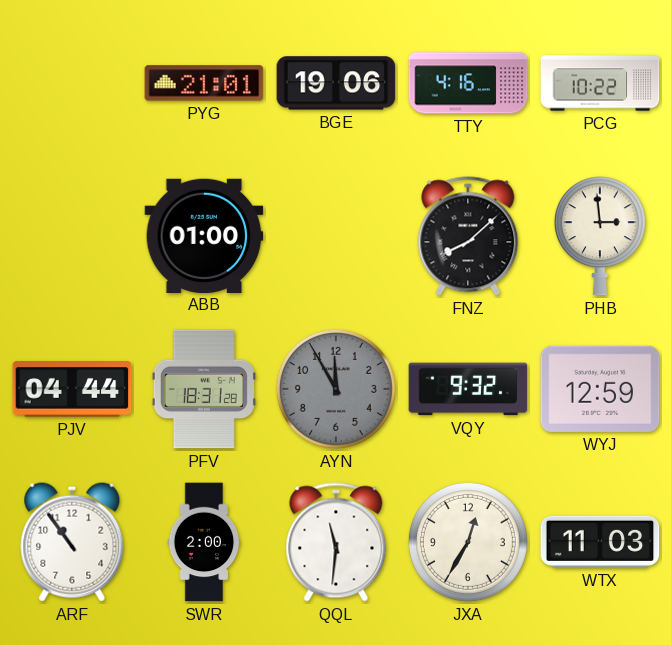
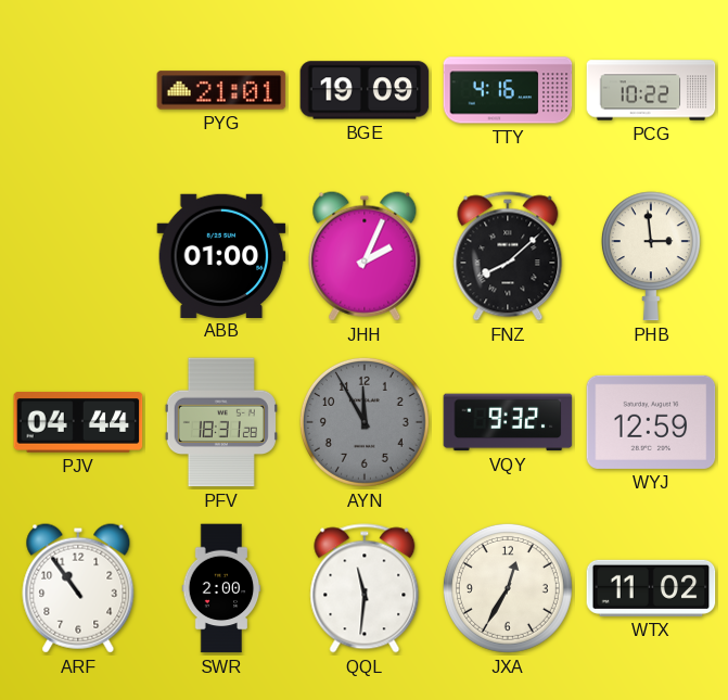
BGE: 19:06 -> 19:09 (365, 90)
JHH: none -> 2:04 (365, 256)
WTX: 11:03 -> 11:02 (651, 588)
